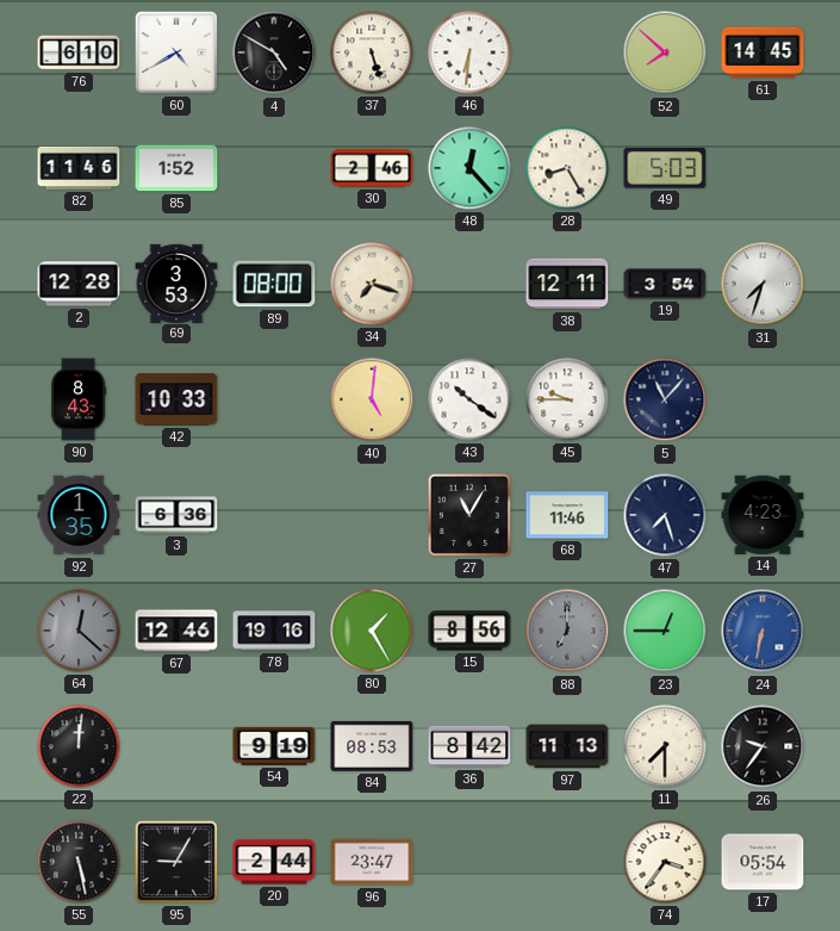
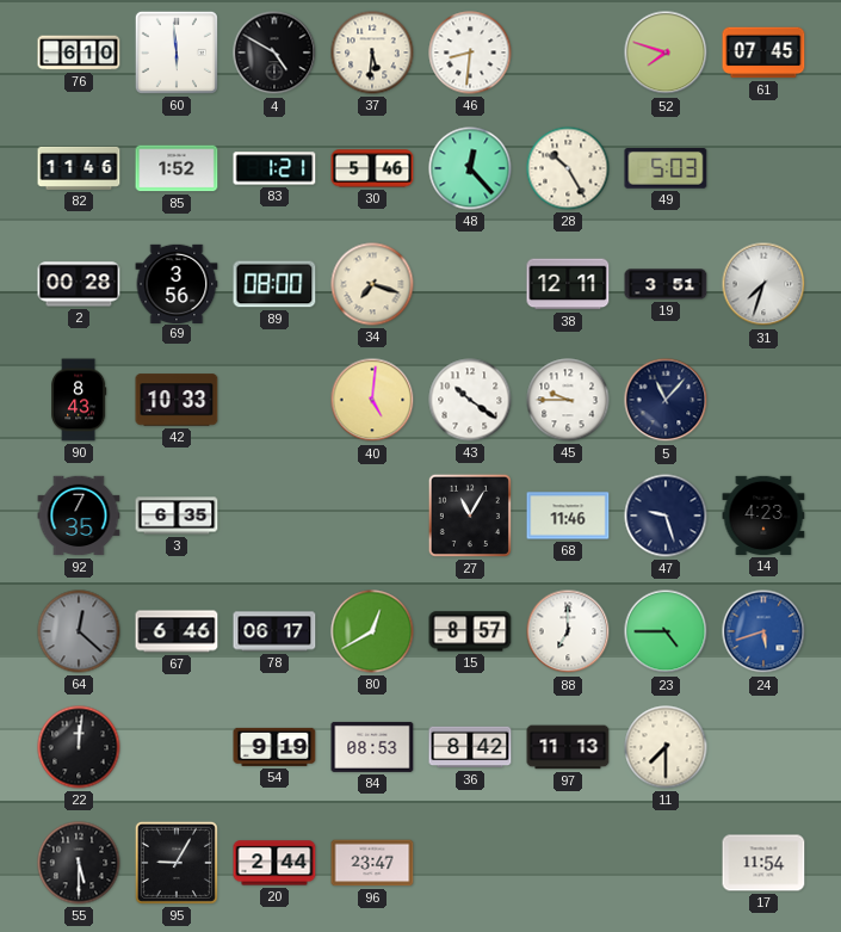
60: 4:40 -> 5:59 (177, 53)
37: 5:27 -> 5:31 (372, 53)
46: 6:31 -> 8:31 (470, 53)
52: 7:52 -> 7:48 (666, 53)
61: 14:45 -> 07:45 (763, 53)
83: none -> 1:21 (274, 168)
30: 2:46 -> 5:46 (372, 168)
28: 8:25 -> 10:25 (568, 168)
2: 12:28 -> 00:28 (79, 284)
69: 3:53 -> 3:56 (177, 283)
19: 3:54 -> 3:51 (666, 284)
92: 1:35 -> 7:35 (79, 516)
3: 6:36 -> 6:35 (177, 516)
47: 7:27 -> 9:27 (666, 516)
67: 12:46 -> 6:46 (177, 631)
78: 19:16 -> 06:17 (274, 631)
80: 1:25 -> 12:40 (372, 631)
15: 8:56 -> 8:57 (470, 631)
88 dial: grey -> white (568, 631)
23: 12:45 -> 4:45 (666, 631)
24: 6:32 -> 5:42 (763, 631)
26: 9:36 -> none (763, 746)
55: 5:28 -> 5:30 (79, 863)
74: 3:36 -> none (665, 862)
17: 05:54 -> 11:54 (763, 863)
